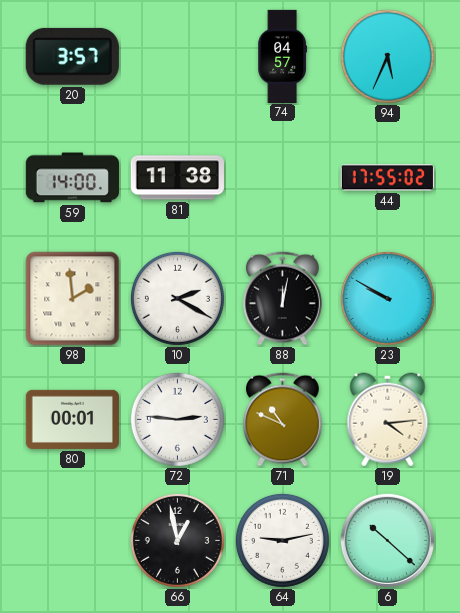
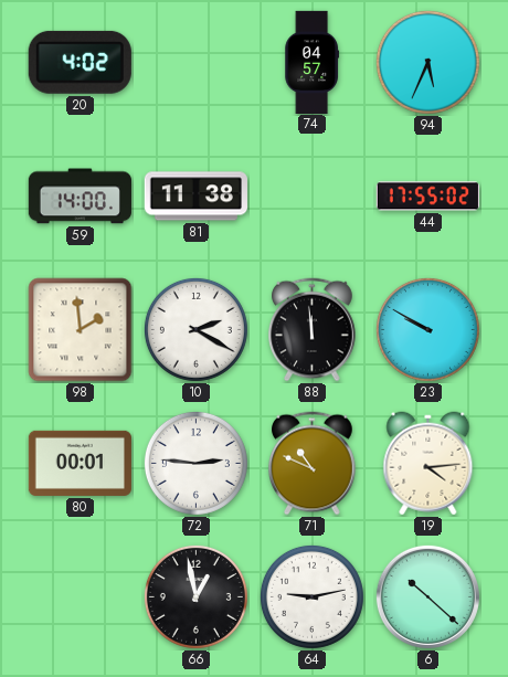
20: 3:57 -> 4:02 (80, 62)
88: 12:02 -> 11:59 (313, 330)
